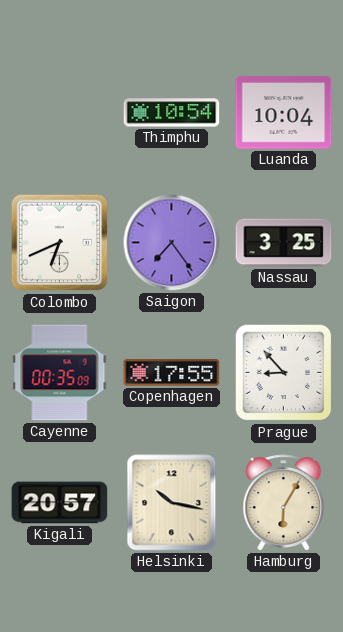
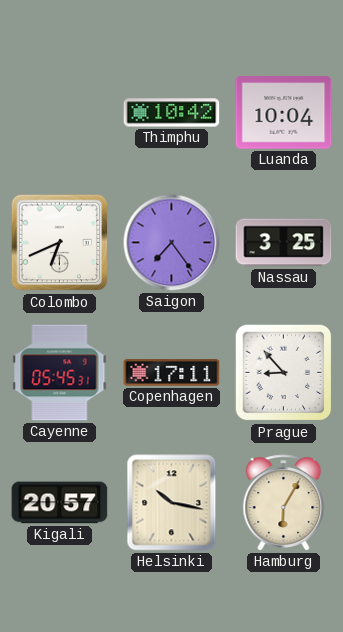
Thimphu: 10:54 -> 10:42 (172, 113)
Cayenne: 00:35 -> 05:45 (60, 373)
Copenhagen: 17:55 -> 17:11 (172, 373)
